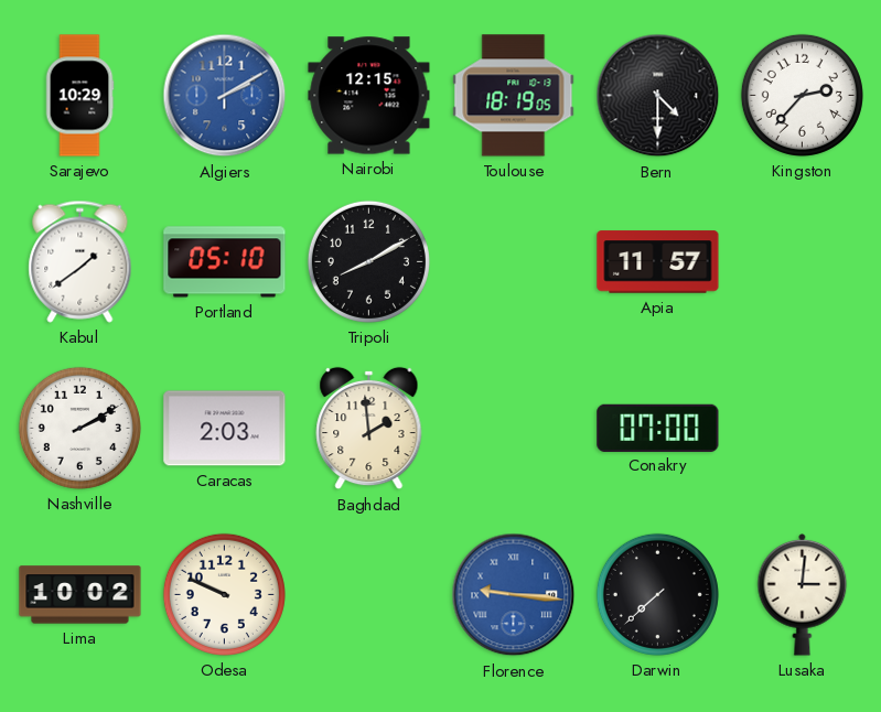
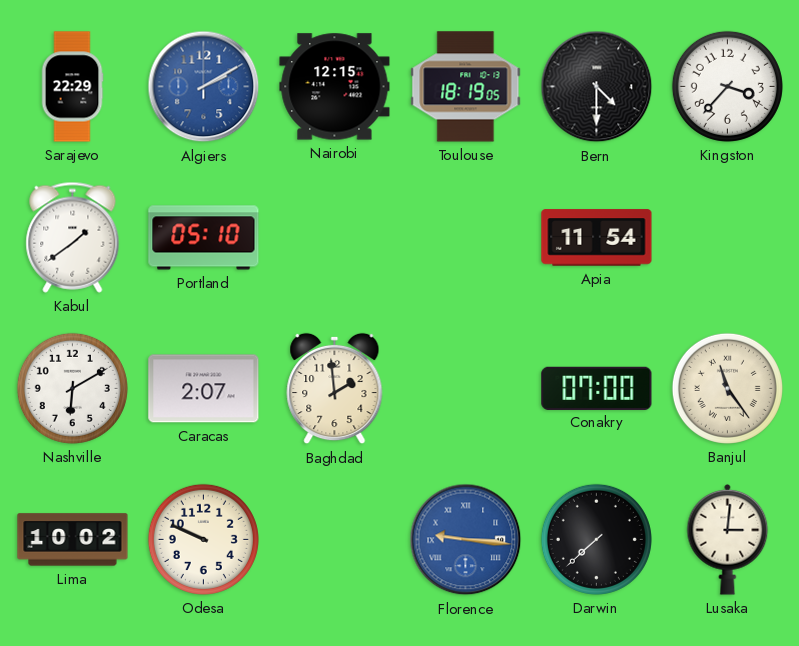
Sarajevo: 10:29 -> 22:29 (72, 87)
Kingston: 2:37 -> 3:37 (727, 86)
Tripoli: 8:10 -> none (368, 261)
Apia: 11:57 -> 11:54 (597, 238)
Nashville: 2:10 -> 6:10 (72, 388)
Caracas: 2:03 -> 2:07 (204, 389)
Banjul: none -> 11:24 (727, 388)
